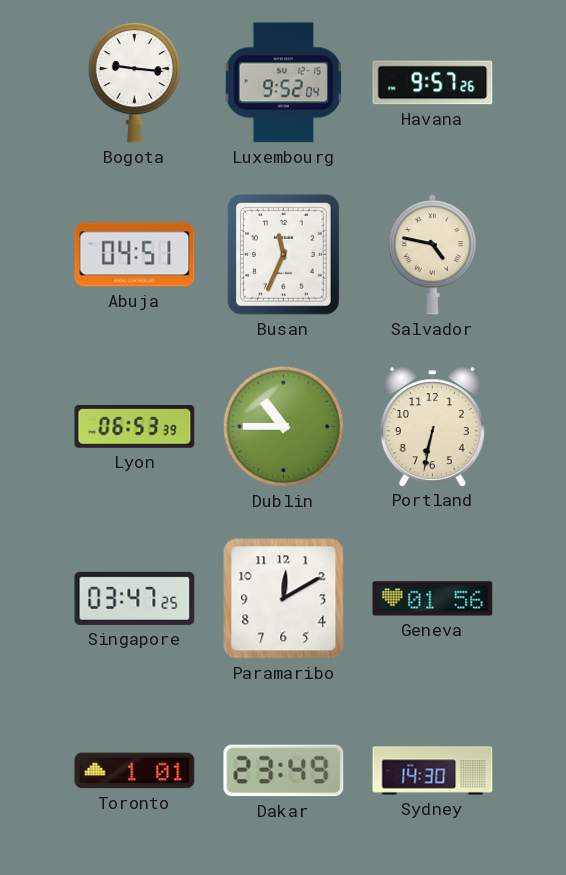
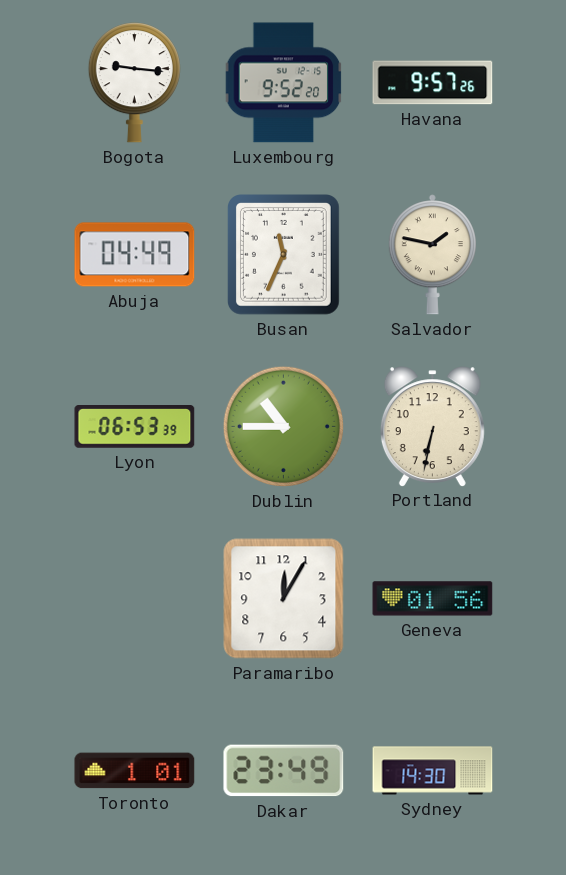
Luxembourg: 9:52:04 -> 9:52:20 (284, 83)
Abuja: 04:51 -> 04:49 (135, 255)
Salvador: 4:47 -> 1:47 (432, 255)
Singapore: 03:47 -> none (135, 598)
Paramaribo: 12:10 -> 12:05 (284, 599)
